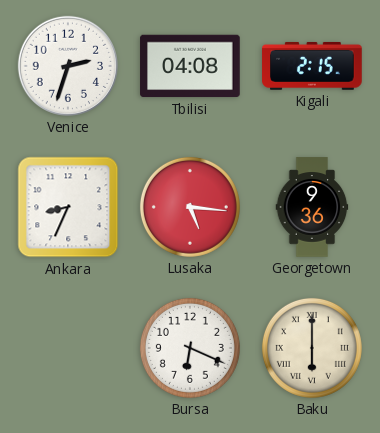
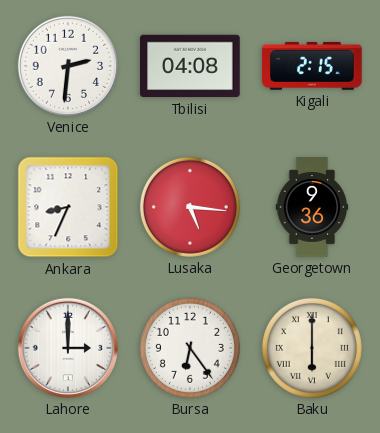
Venice: 2:33 -> 2:31 (68, 66)
Lahore: none -> 3:00 (68, 348)
Bursa: 6:19 -> 6:24 (190, 348)
